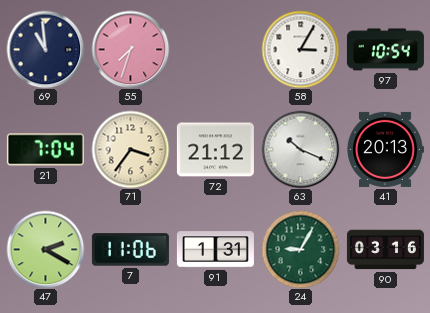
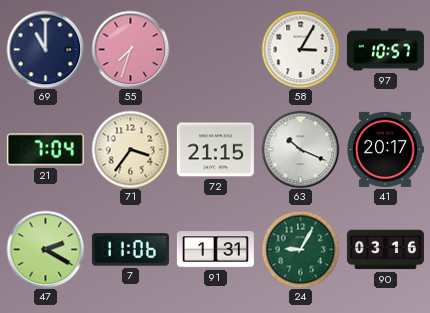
69: 10:59 -> 11:00 (45, 49)
97: 10:54 -> 10:57 (385, 50)
72: 21:12 -> 21:15 (215, 150)
41: 20:13 -> 20:17 (385, 149)
